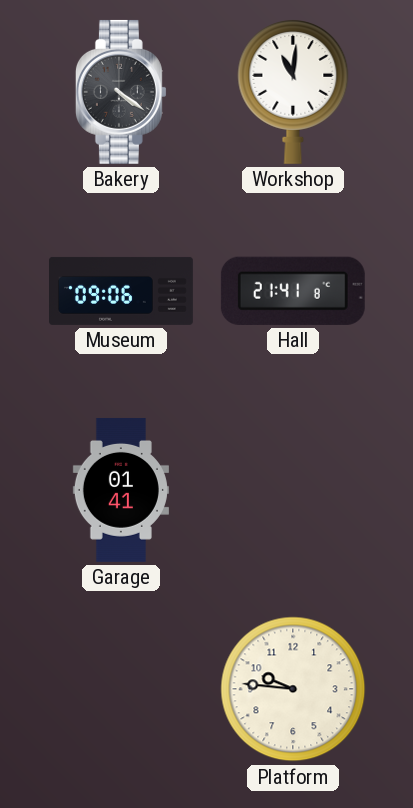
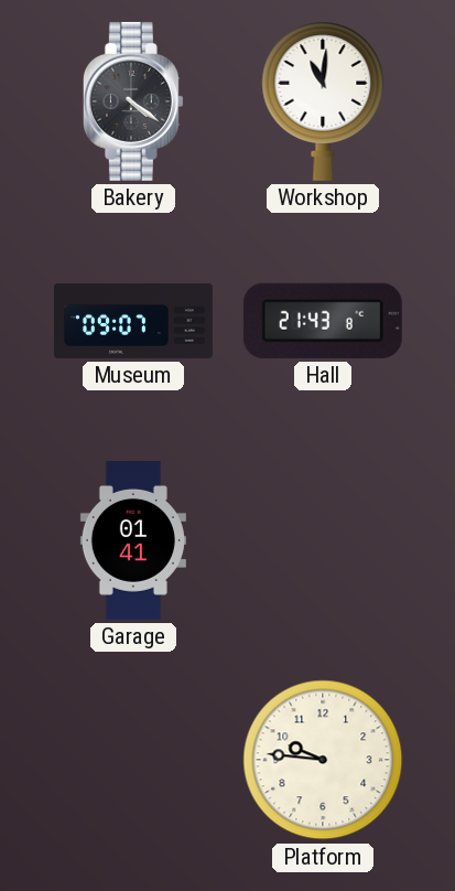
Museum: 09:06 -> 09:07 (134, 321)
Hall: 21:41 -> 21:43 (323, 321)
